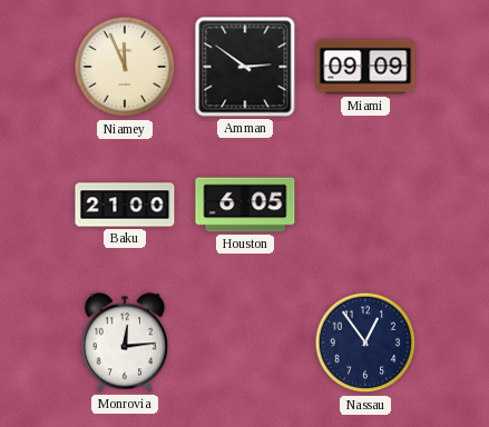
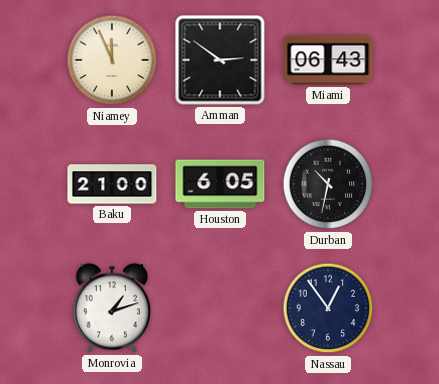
Miami: 09:09 -> 06:43 (328, 60)
Durban: none -> 10:32 (328, 184)
Monrovia: 12:14 -> 1:12 (112, 308)
